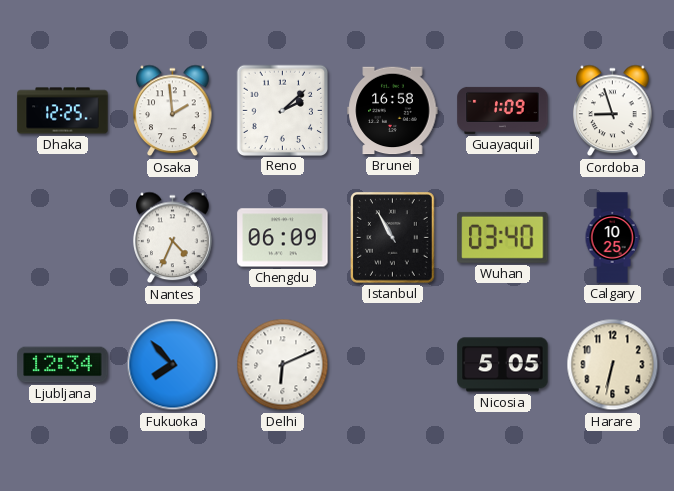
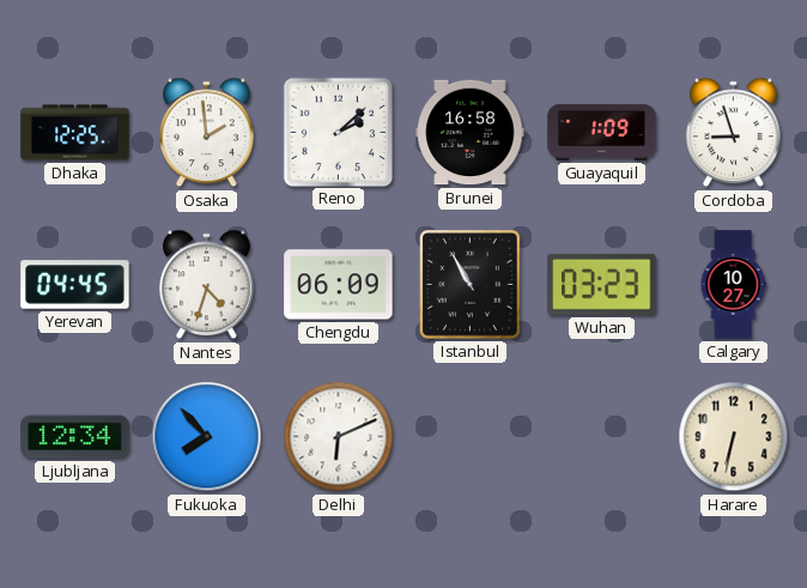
Yerevan: none -> 04:45 (75, 285)
Nantes: 4:34 -> 4:33 (207, 285)
Wuhan: 03:40 -> 03:23 (602, 284)
Calgary: 10:25 -> 10:27 (733, 285)
Nicosia: 5:05 -> none (503, 365)
